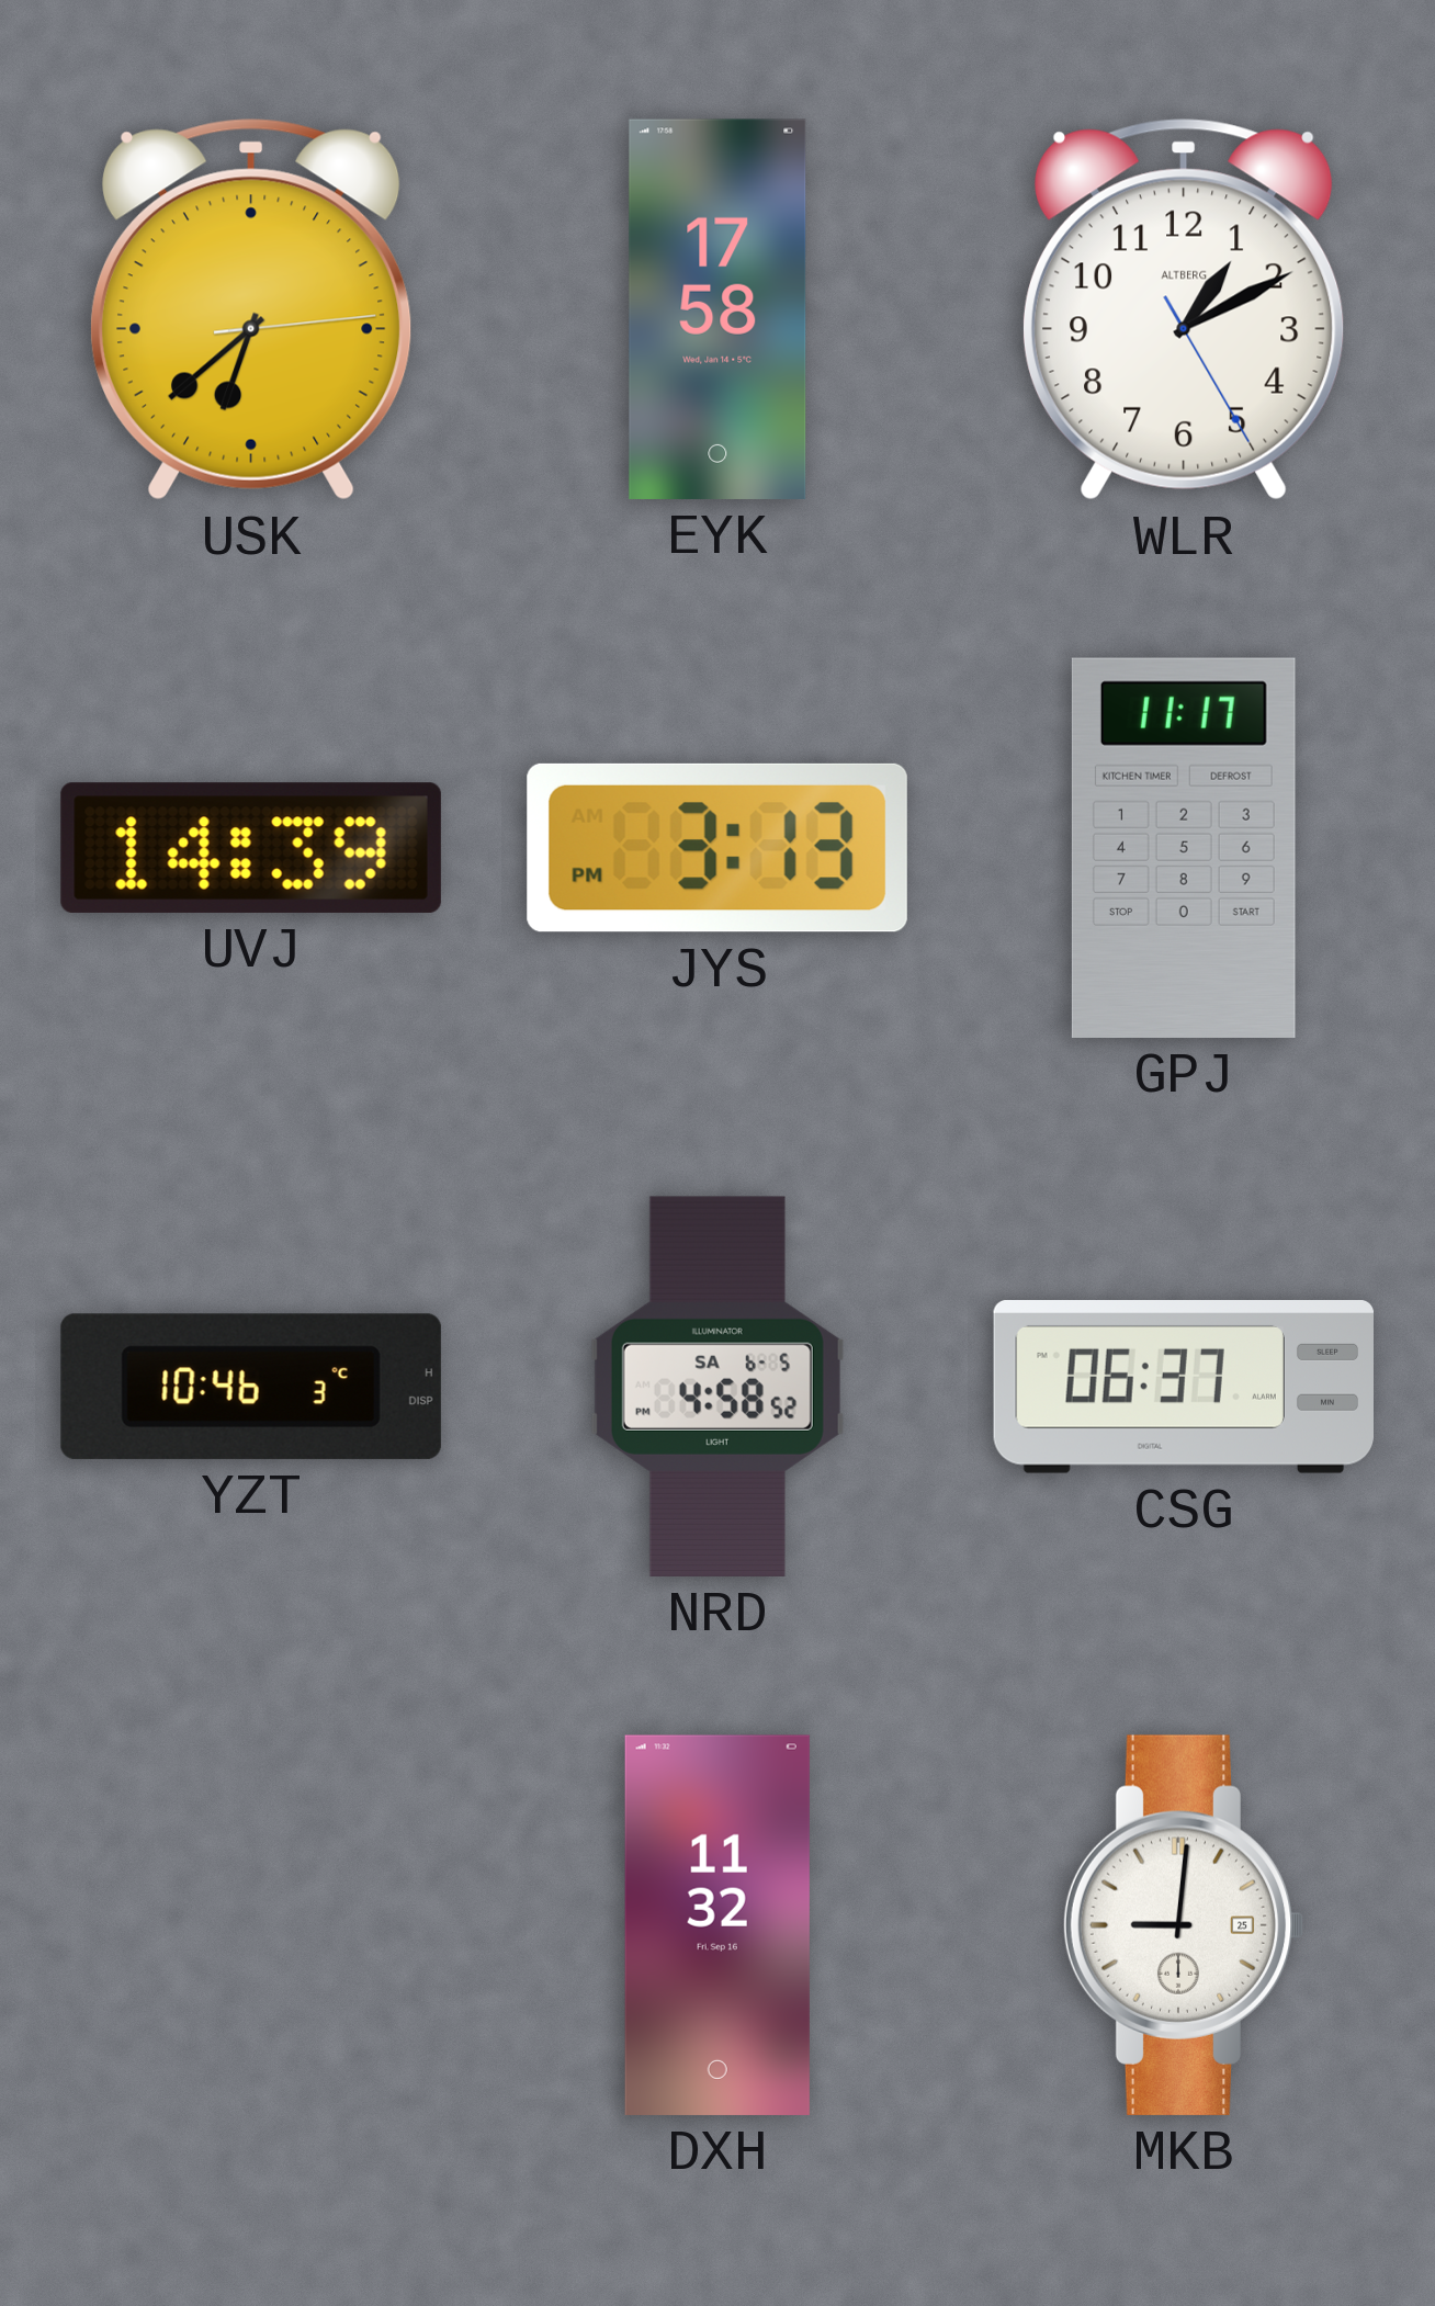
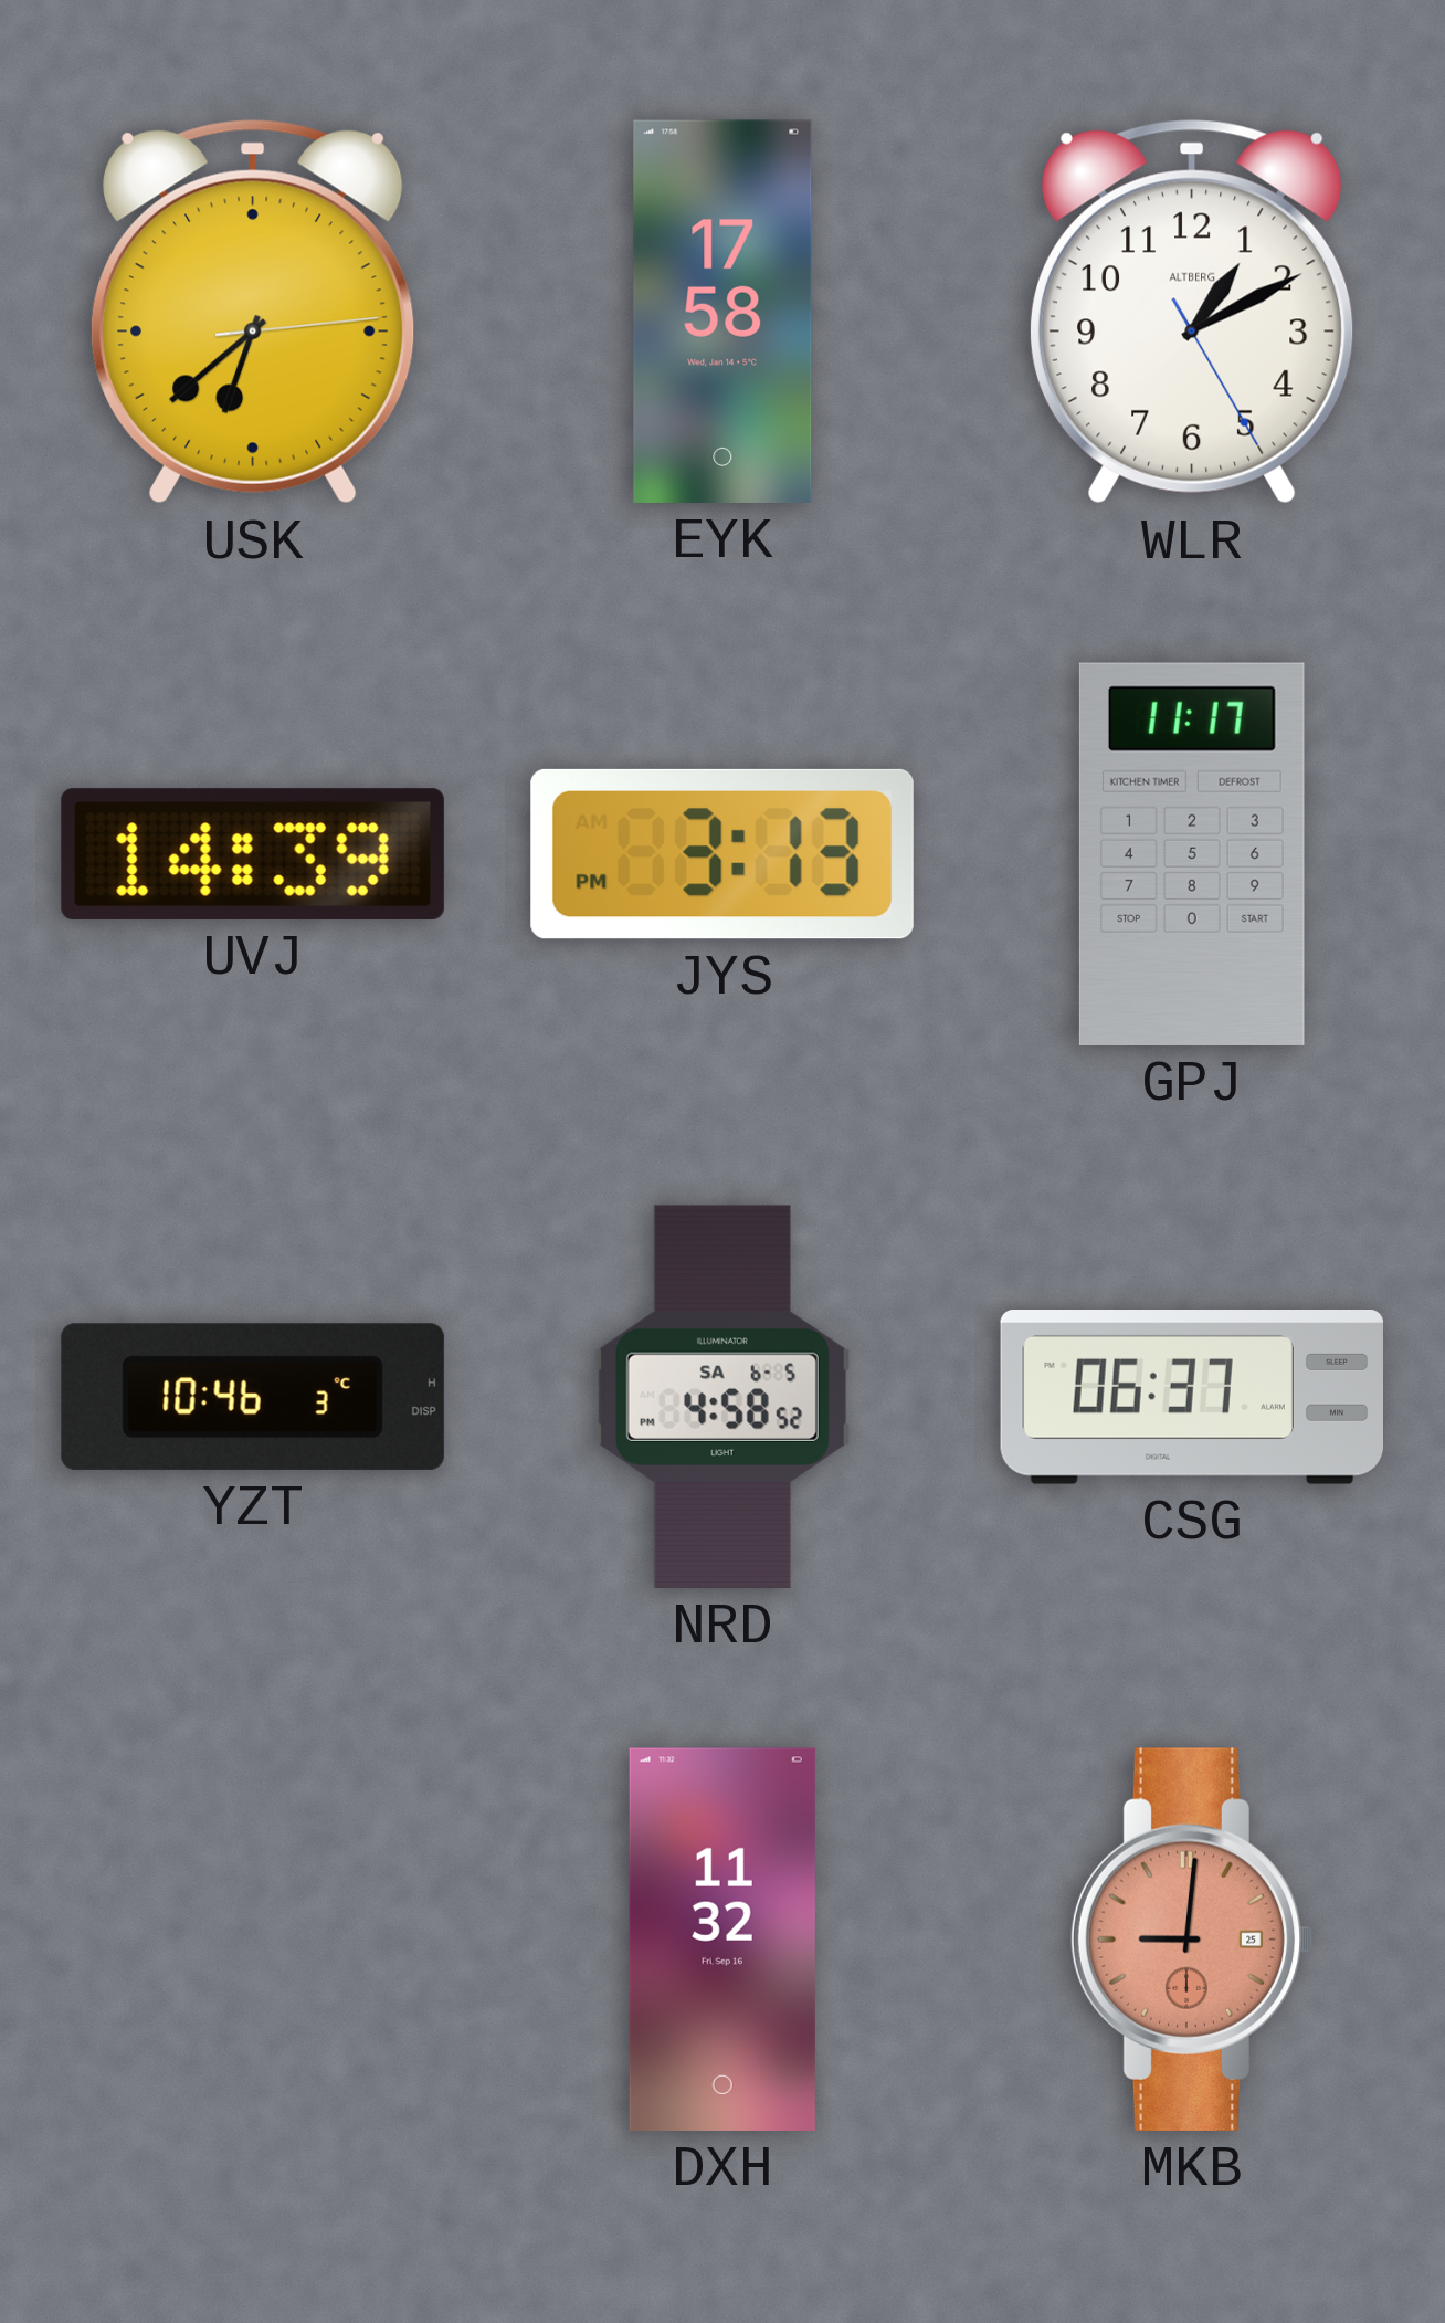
MKB dial: white -> salmon (1192, 1940)
